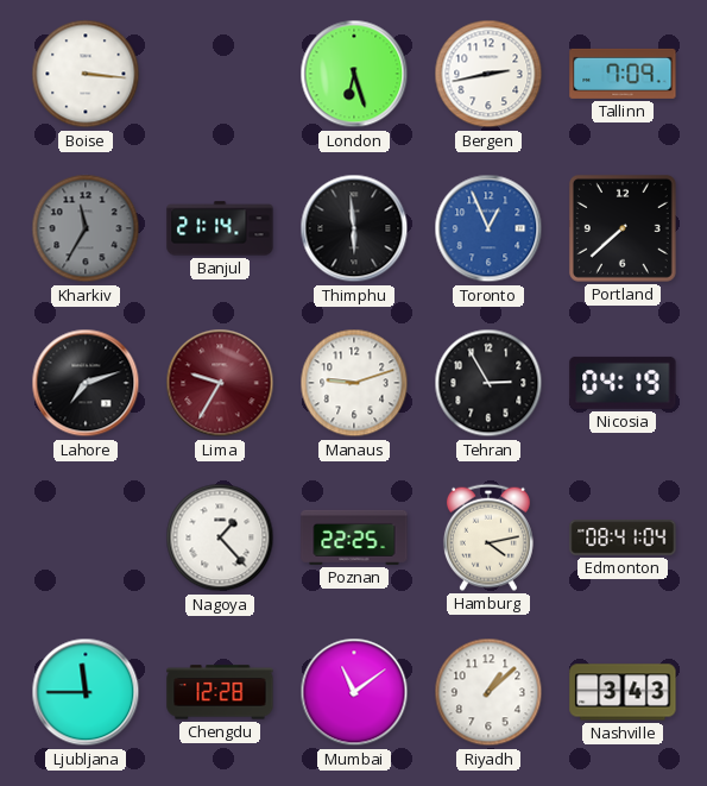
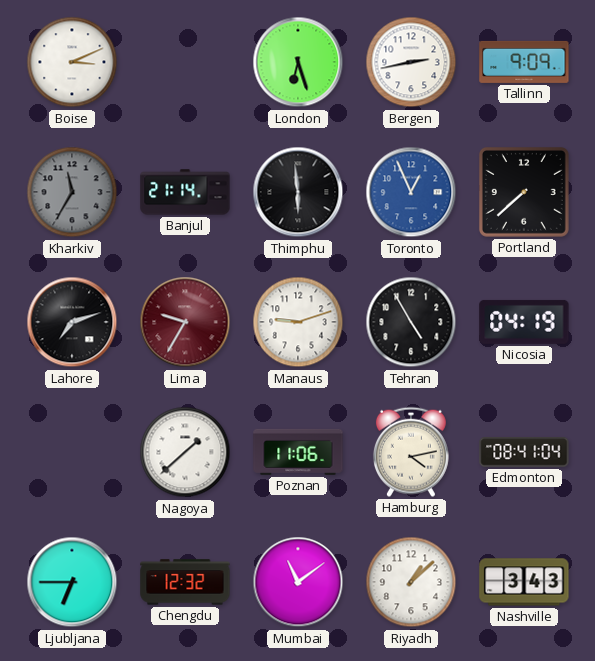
Boise: 3:16 -> 3:11 (72, 62)
Tallinn: 7:09 -> 9:09 (524, 62)
Tehran: 2:55 -> 4:55 (411, 322)
Nagoya: 1:23 -> 1:38 (185, 452)
Poznan: 22:25 -> 11:06 (298, 452)
Ljubljana: 11:45 -> 6:45 (72, 582)
Chengdu: 12:28 -> 12:32 (185, 582)
